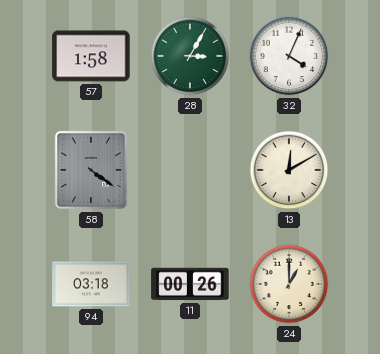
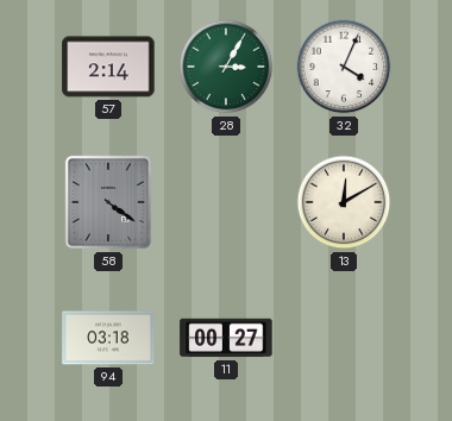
57: 1:58 -> 2:14 (108, 67)
11: 00:26 -> 00:27 (226, 338)
24: 1:00 -> none (289, 284)
